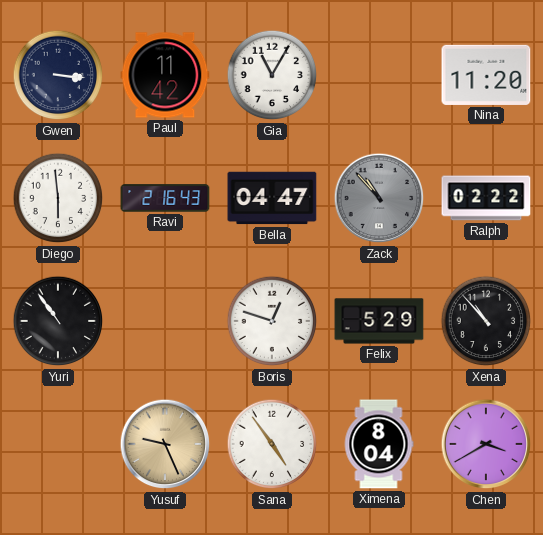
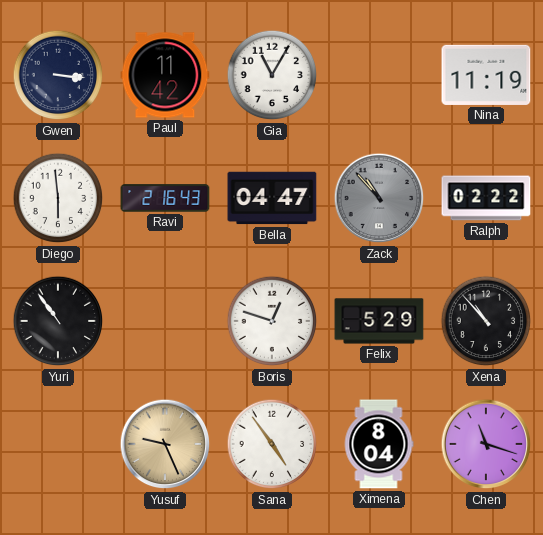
Nina: 11:20 -> 11:19 (486, 75)
Chen: 3:40 -> 11:18 (486, 444)
